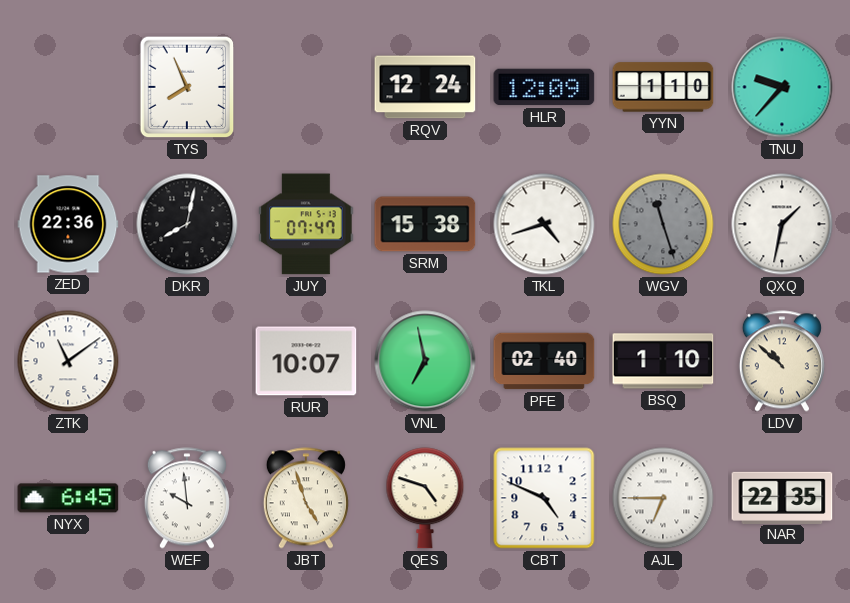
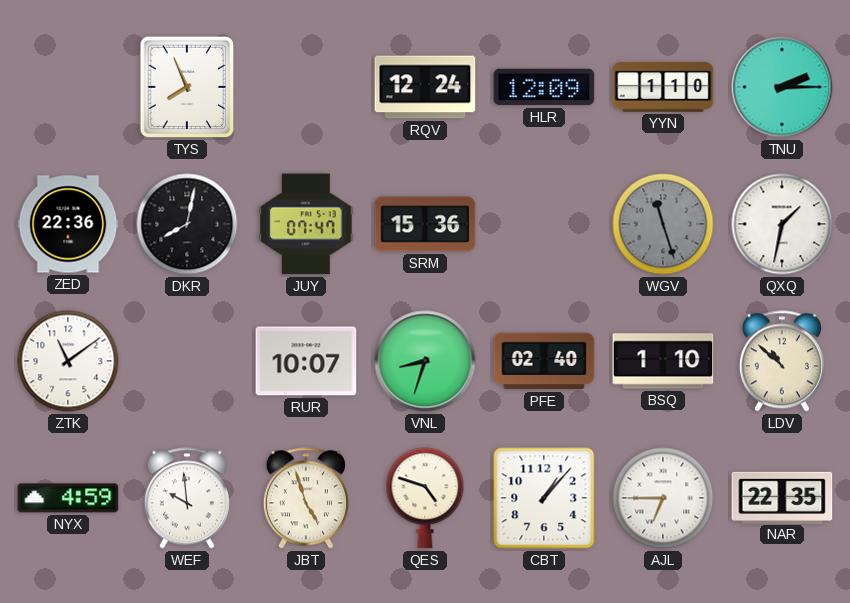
TNU: 9:37 -> 2:15 (782, 87)
SRM: 15:38 -> 15:36 (425, 224)
TKL: 4:42 -> none (544, 224)
VNL: 6:58 -> 8:33 (425, 361)
NYX: 6:45 -> 4:59 (68, 498)
CBT: 4:49 -> 1:07 (544, 498)
